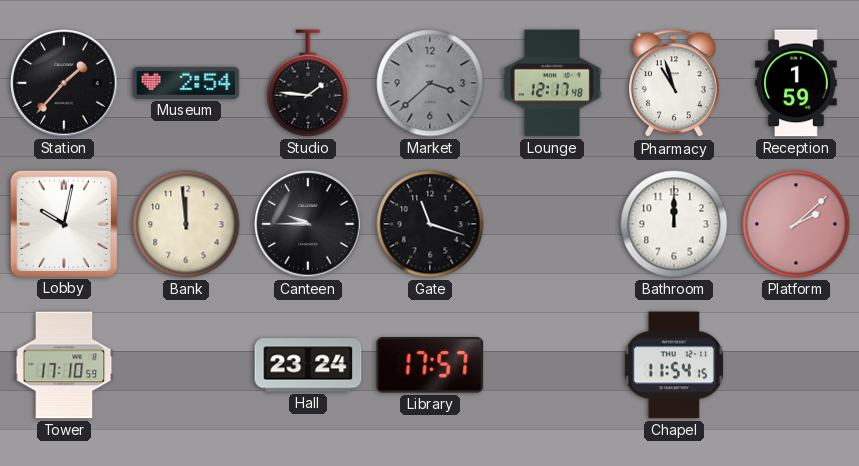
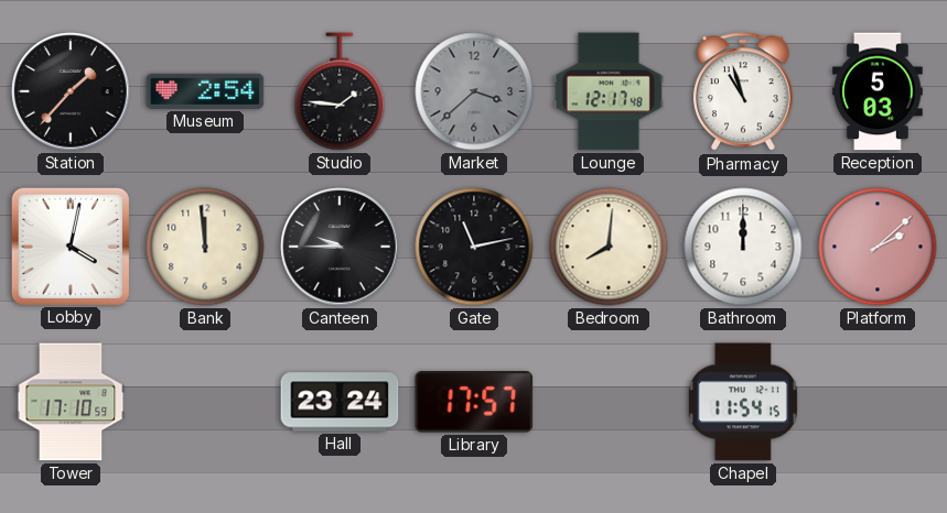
Reception: 1:59 -> 5:03 (878, 91)
Lobby: 10:02 -> 4:02 (69, 245)
Gate: 11:18 -> 11:13 (474, 247)
Bedroom: none -> 8:01 (609, 247)
